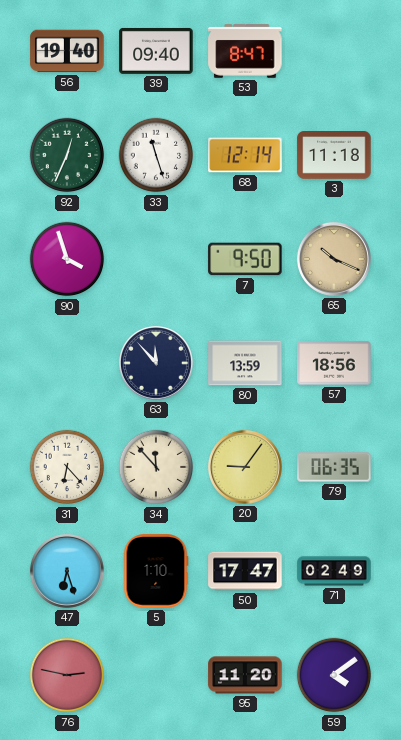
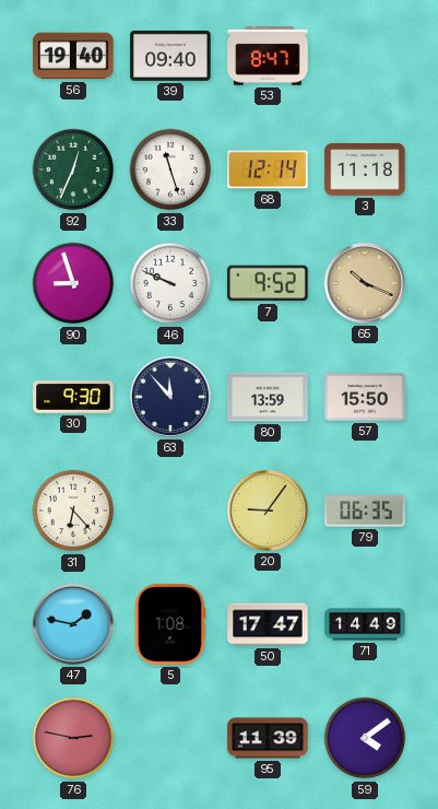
90: 3:57 -> 8:57 (73, 283)
46: none -> 9:49 (170, 283)
7: 9:50 -> 9:52 (268, 283)
30: none -> 9:30 (73, 398)
57: 18:56 -> 15:50 (365, 397)
34: 11:53 -> none (156, 467)
47: 6:27 -> 1:47 (73, 624)
5: 1:10 -> 1:08 (170, 624)
71: 02:49 -> 14:49 (365, 624)
95: 11:20 -> 11:39 (268, 738)
